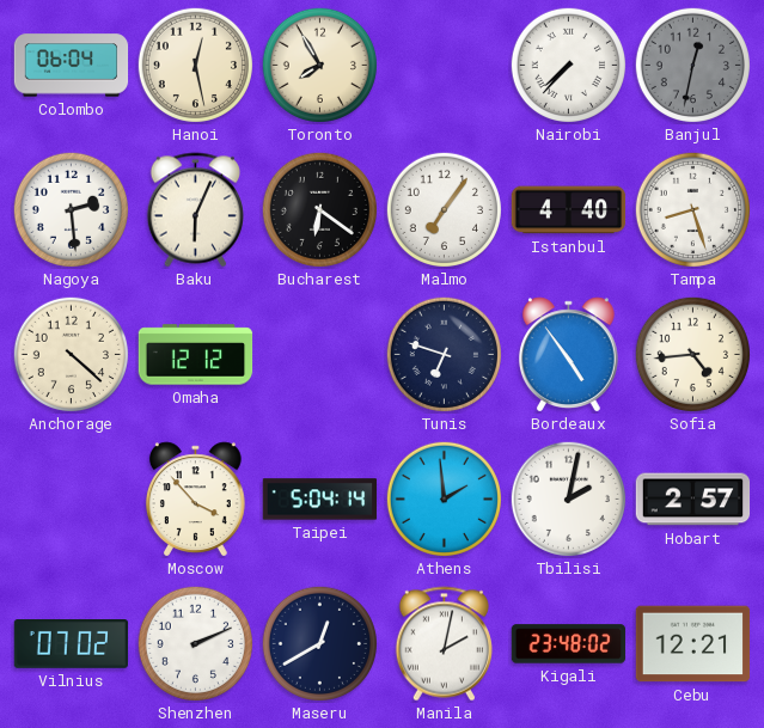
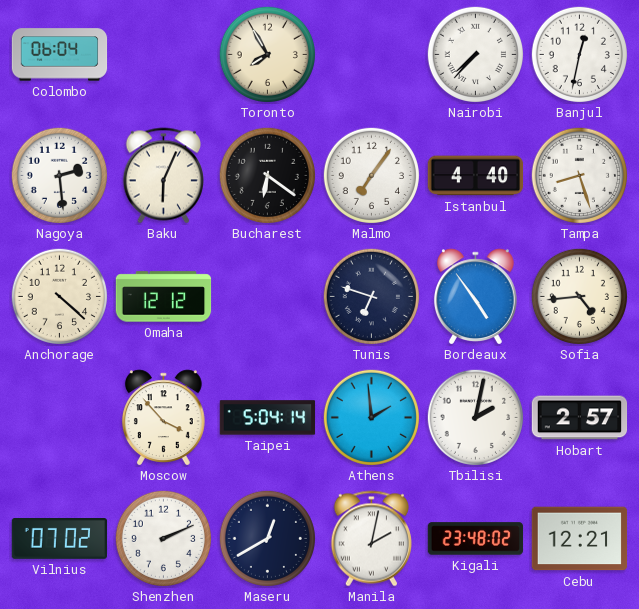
Hanoi: 12:28 -> none (195, 65)
Banjul dial: grey -> white (579, 54)
